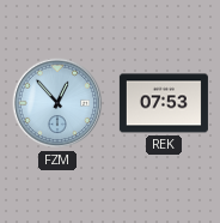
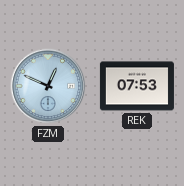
FZM: 12:53 -> 12:49 (48, 86)
